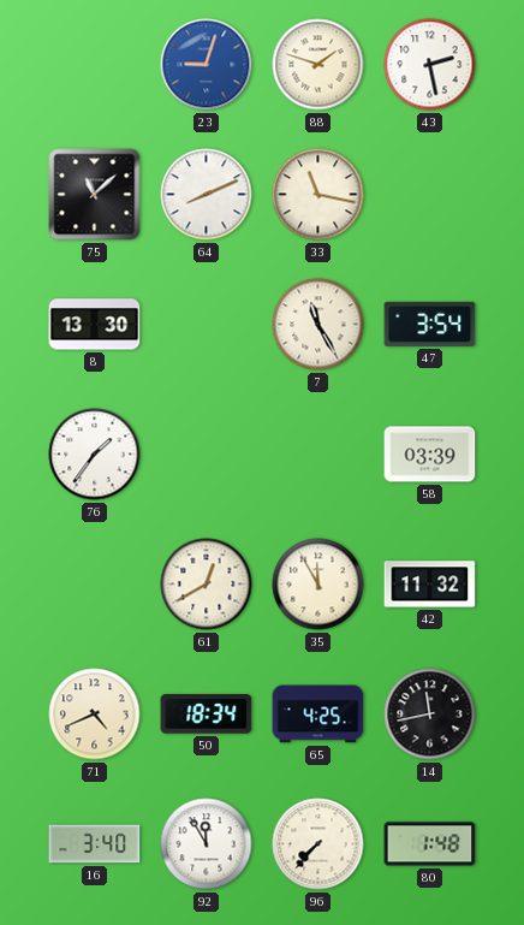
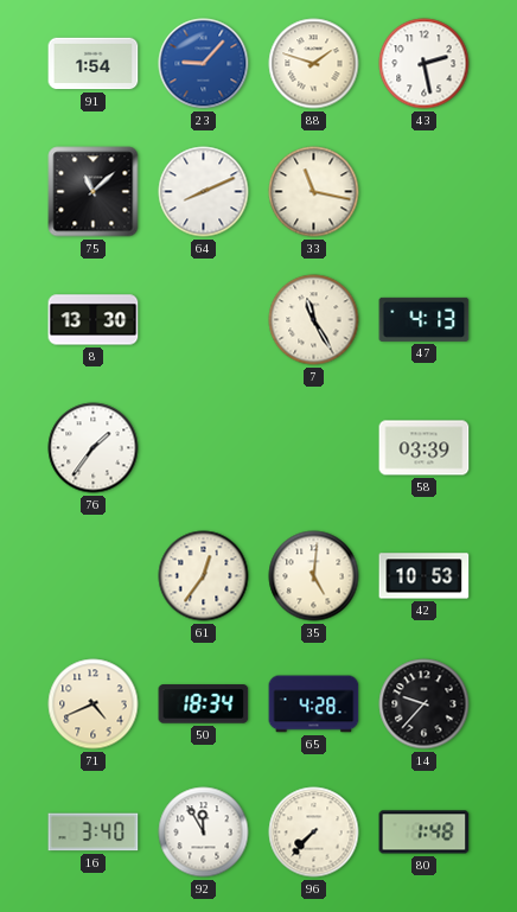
91: none -> 1:54 (94, 64)
23: 9:03 -> 9:07 (204, 64)
47: 3:54 -> 4:13 (425, 319)
61: 12:40 -> 12:36 (204, 576)
35: 11:55 -> 5:01 (314, 576)
42: 11:32 -> 10:53 (425, 576)
65: 4:25 -> 4:28 (314, 704)
14: 11:43 -> 9:37 (425, 704)
